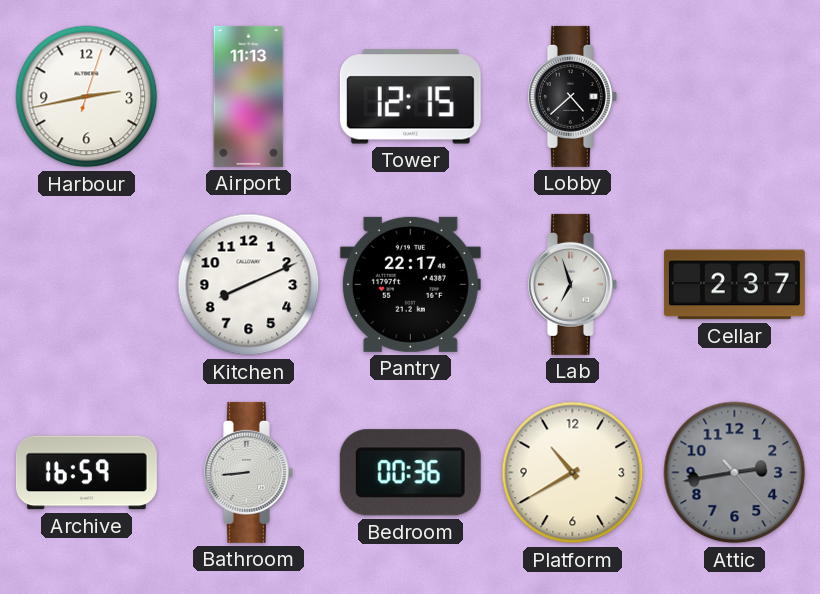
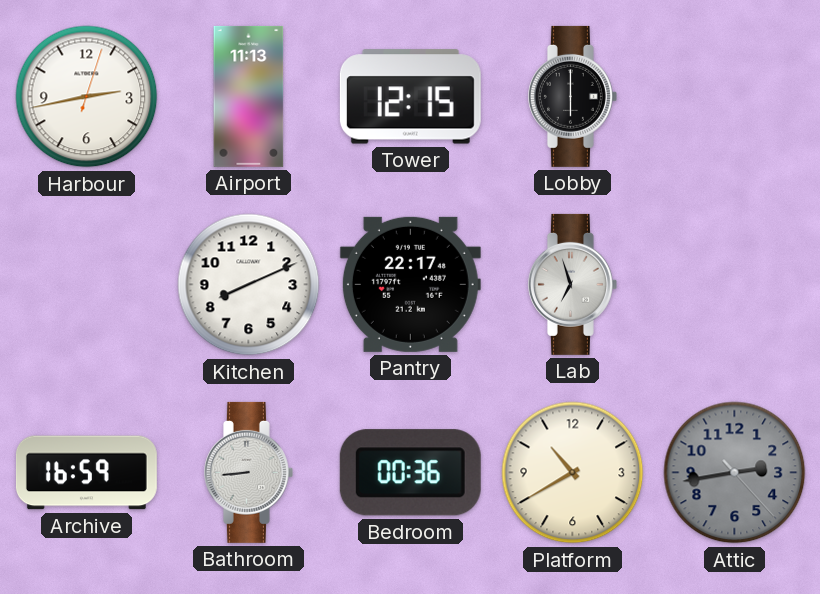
Lobby: 4:38 -> 6:00 (572, 96)
Cellar: 2:37 -> none (734, 285)
